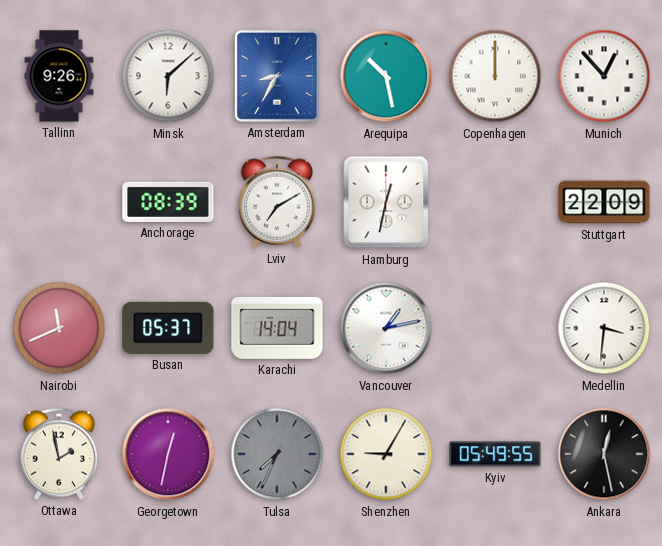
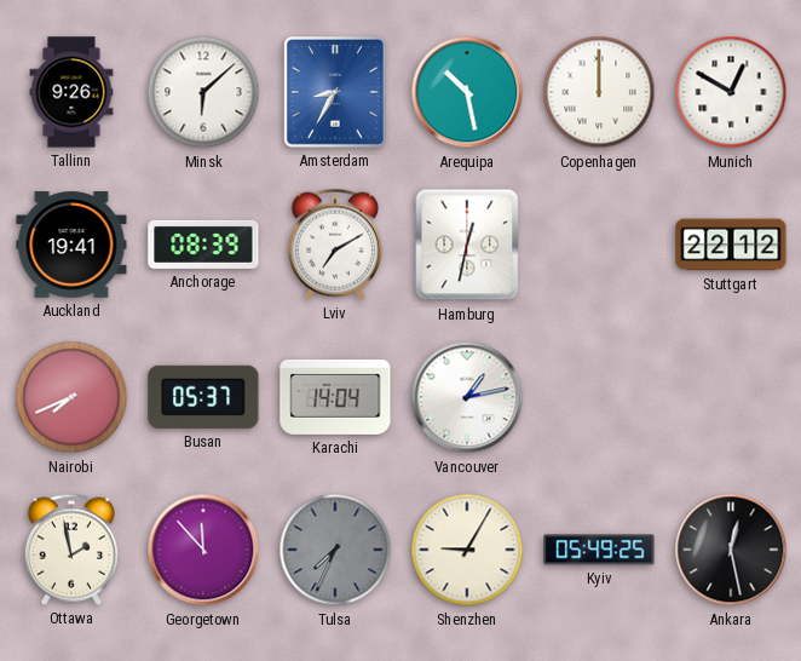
Munich: 12:53 -> 12:50 (731, 92)
Auckland: none -> 19:41 (71, 245)
Stuttgart: 22:09 -> 22:12 (731, 245)
Nairobi: 11:41 -> 7:41 (71, 397)
Medellin: 3:31 -> none (604, 328)
Georgetown: 12:32 -> 11:53 (203, 550)
Kyiv: 05:49:55 -> 05:49:25 (599, 550)
